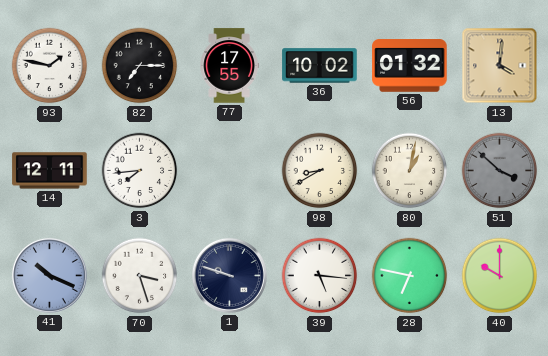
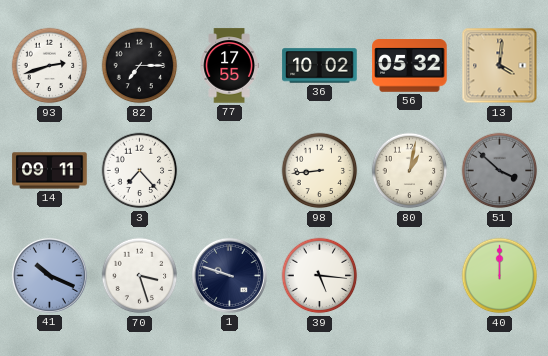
93: 1:47 -> 2:42 (50, 66)
56: 01:32 -> 05:32 (410, 66)
14: 12:11 -> 09:11 (50, 171)
3: 7:44 -> 7:23 (140, 171)
98: 8:40 -> 8:44 (320, 171)
28: 6:47 -> none (410, 276)
40: 10:00 -> 12:00 (500, 276)
